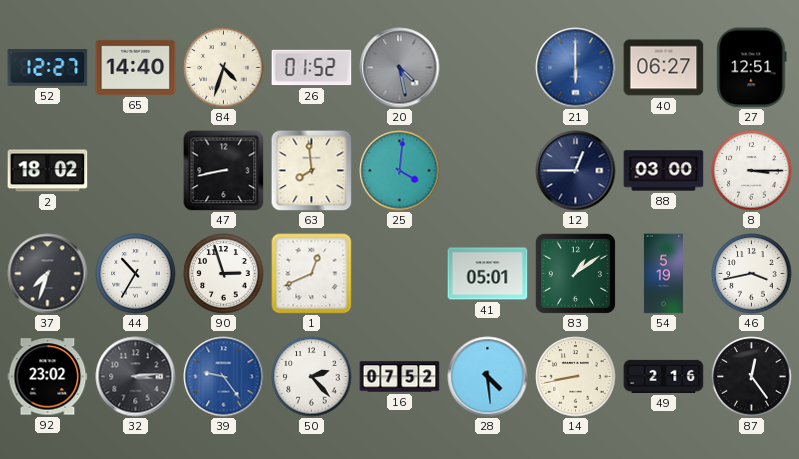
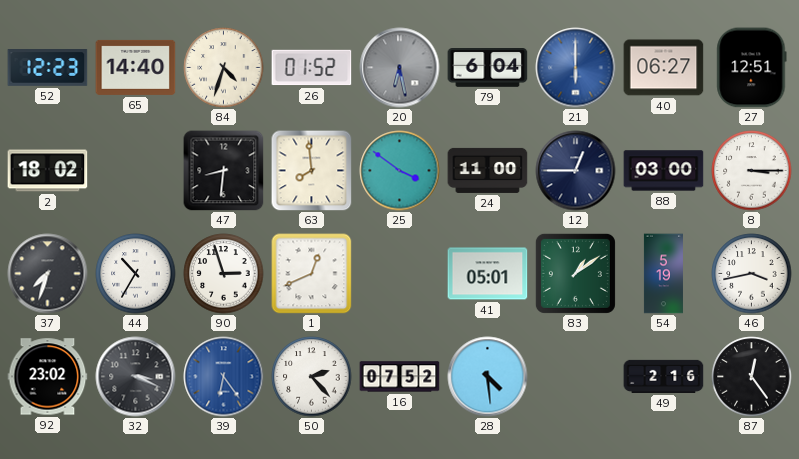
52: 12:27 -> 12:23 (48, 68)
20: 4:28 -> 6:28 (400, 68)
79: none -> 6:04 (488, 68)
47: 8:43 -> 8:31 (224, 171)
25: 4:01 -> 3:51 (400, 171)
24: none -> 11:00 (488, 170)
32: 3:14 -> 3:19 (136, 377)
39: 9:24 -> 6:24 (224, 377)
14: 8:43 -> none (576, 377)
